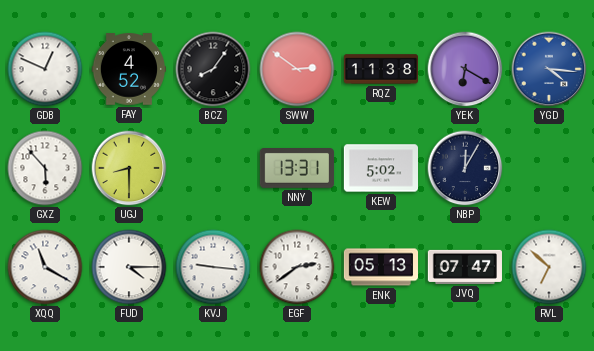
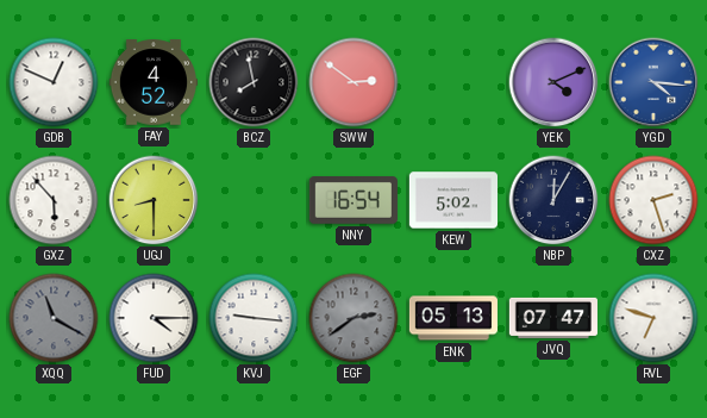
BCZ: 8:06 -> 7:58 (254, 82)
RQZ: 11:38 -> none (380, 69)
YEK: 6:20 -> 4:11 (553, 82)
NNY: 13:31 -> 16:54 (353, 201)
CXZ: none -> 2:27 (653, 200)
XQQ dial: white -> grey (54, 318)
EGF dial: white -> grey (353, 318)
RVL: 6:52 -> 6:48 (653, 318)
